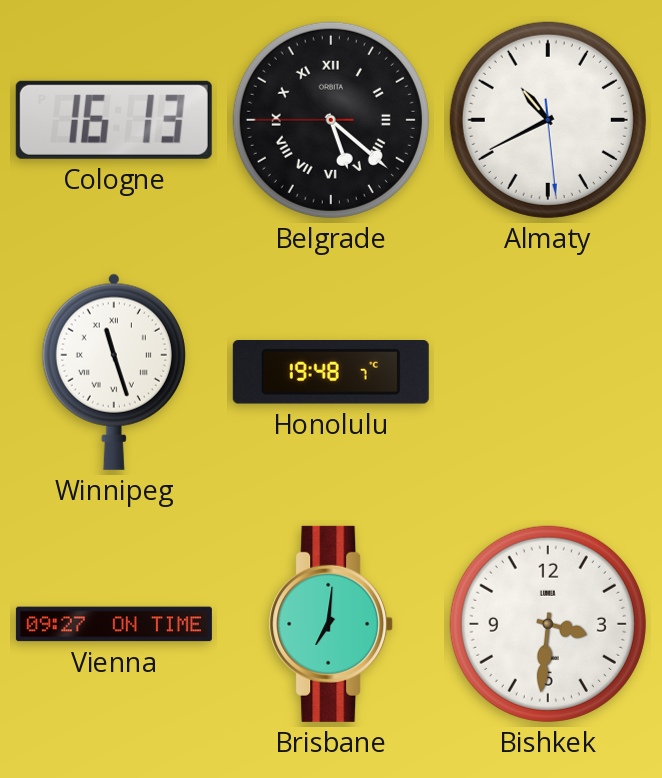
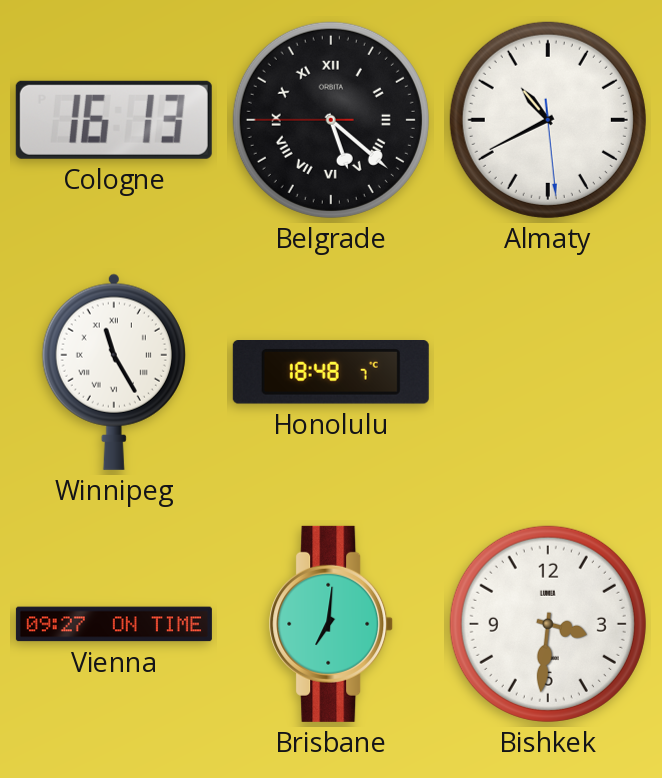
Winnipeg: 11:27 -> 11:25 (114, 372)
Honolulu: 19:48 -> 18:48 (331, 372)
